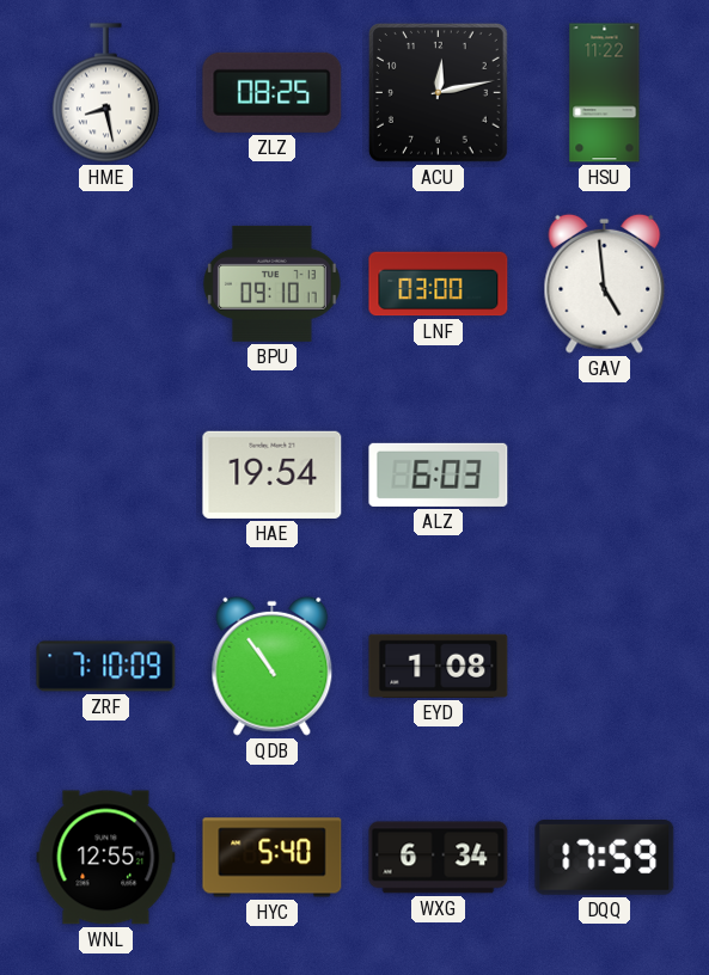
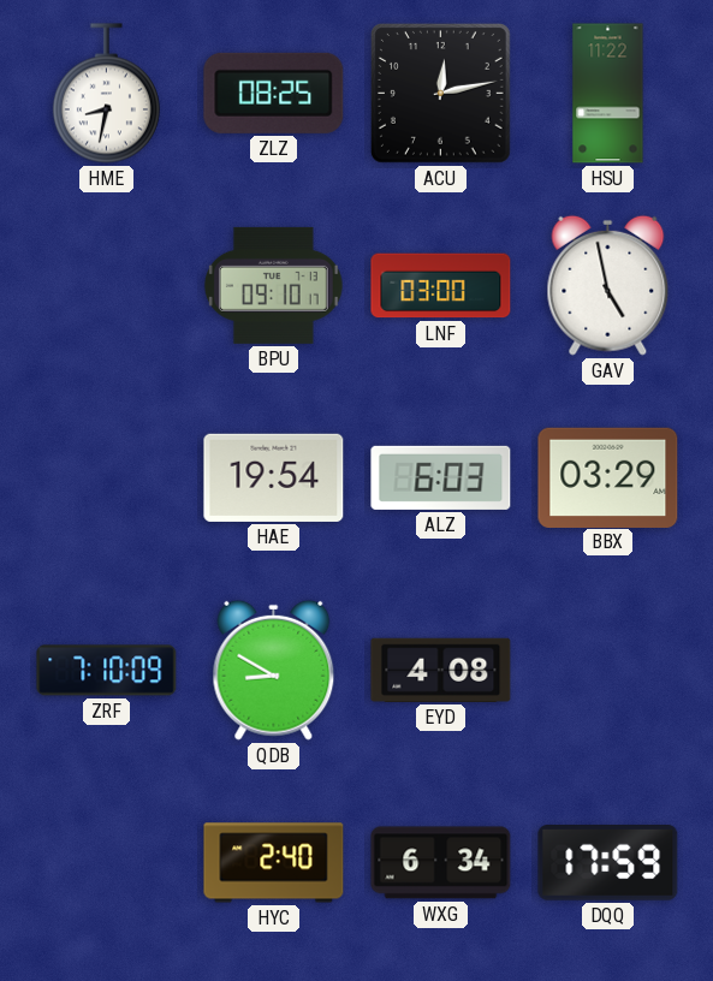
HME: 8:28 -> 8:32 (106, 94)
GAV: 4:59 -> 4:58 (608, 285)
BBX: none -> 03:29 (608, 477)
QDB: 10:54 -> 8:50 (274, 670)
EYD: 1:08 -> 4:08 (441, 670)
WNL: 12:55 -> none (106, 858)
HYC: 5:40 -> 2:40 (274, 863)
